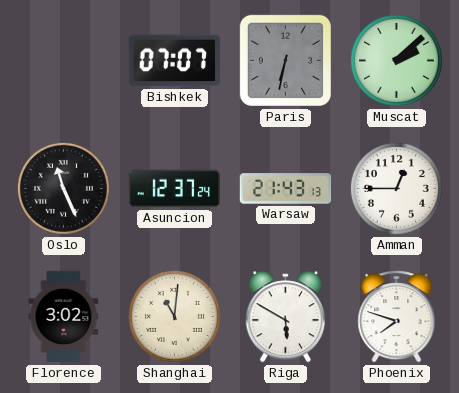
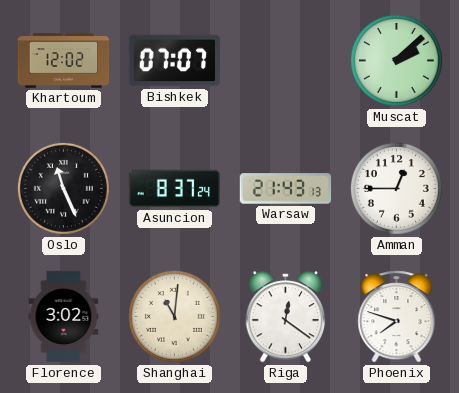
Khartoum: none -> 12:02 (64, 61)
Paris: 6:32 -> none (285, 60)
Asuncion: 12:37 -> 8:37 (175, 189)
Riga: 5:50 -> 12:21 (286, 317)
